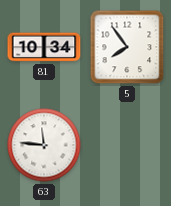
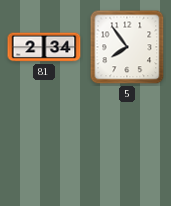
81: 10:34 -> 2:34 (44, 47)
63: 11:46 -> none (44, 145)
